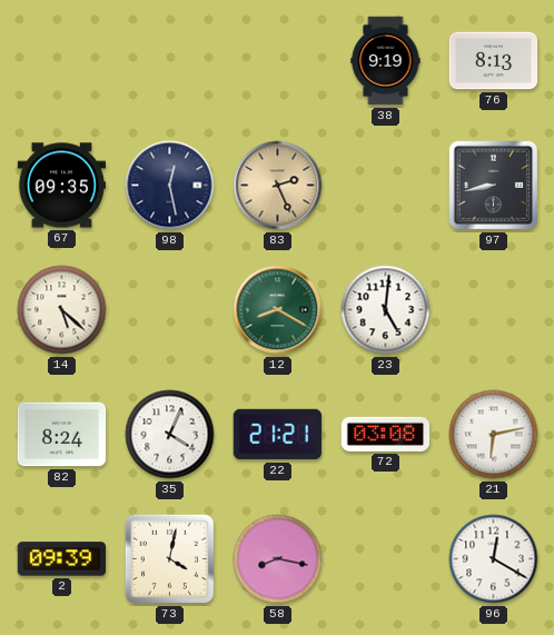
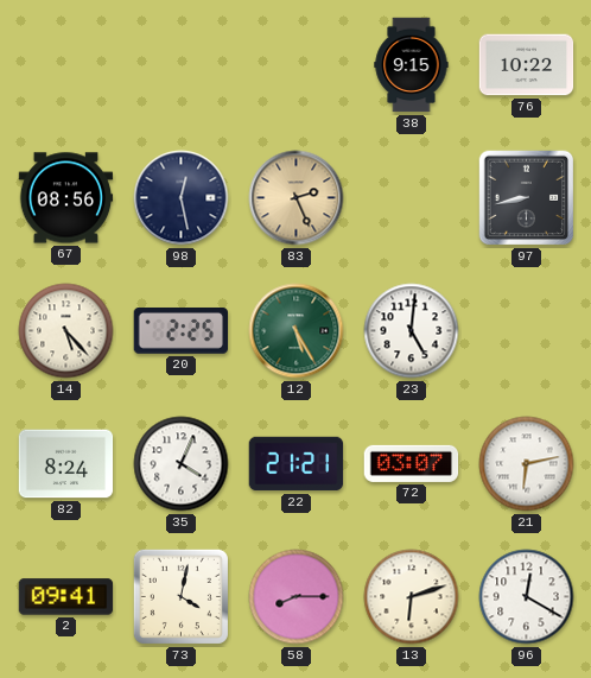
38: 9:19 -> 9:15 (412, 65)
76: 8:13 -> 10:22 (527, 65)
67: 09:35 -> 08:56 (66, 198)
14: 5:22 -> 5:23 (66, 331)
20: none -> 2:25 (180, 331)
12: 8:20 -> 5:25 (297, 331)
72: 03:08 -> 03:07 (412, 463)
2: 09:39 -> 09:41 (66, 597)
58: 8:17 -> 8:15 (297, 597)
13: none -> 6:12 (412, 597)
